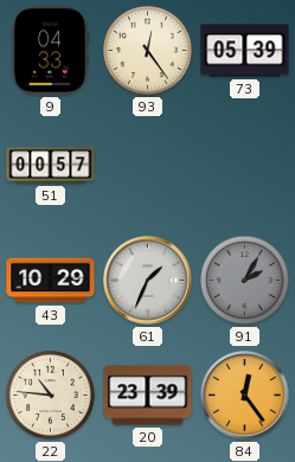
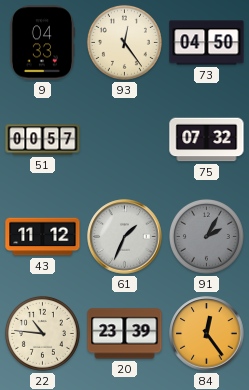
73: 05:39 -> 04:50 (207, 43)
75: none -> 07:32 (207, 140)
43: 10:29 -> 11:12 (43, 237)
